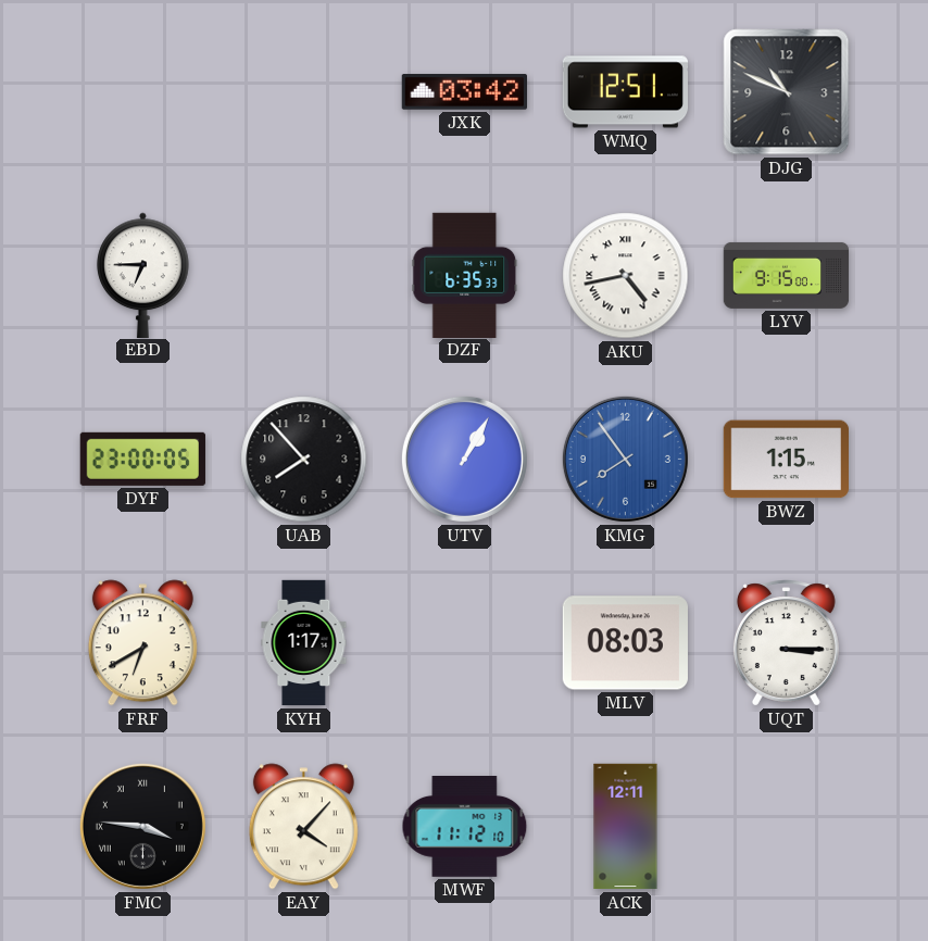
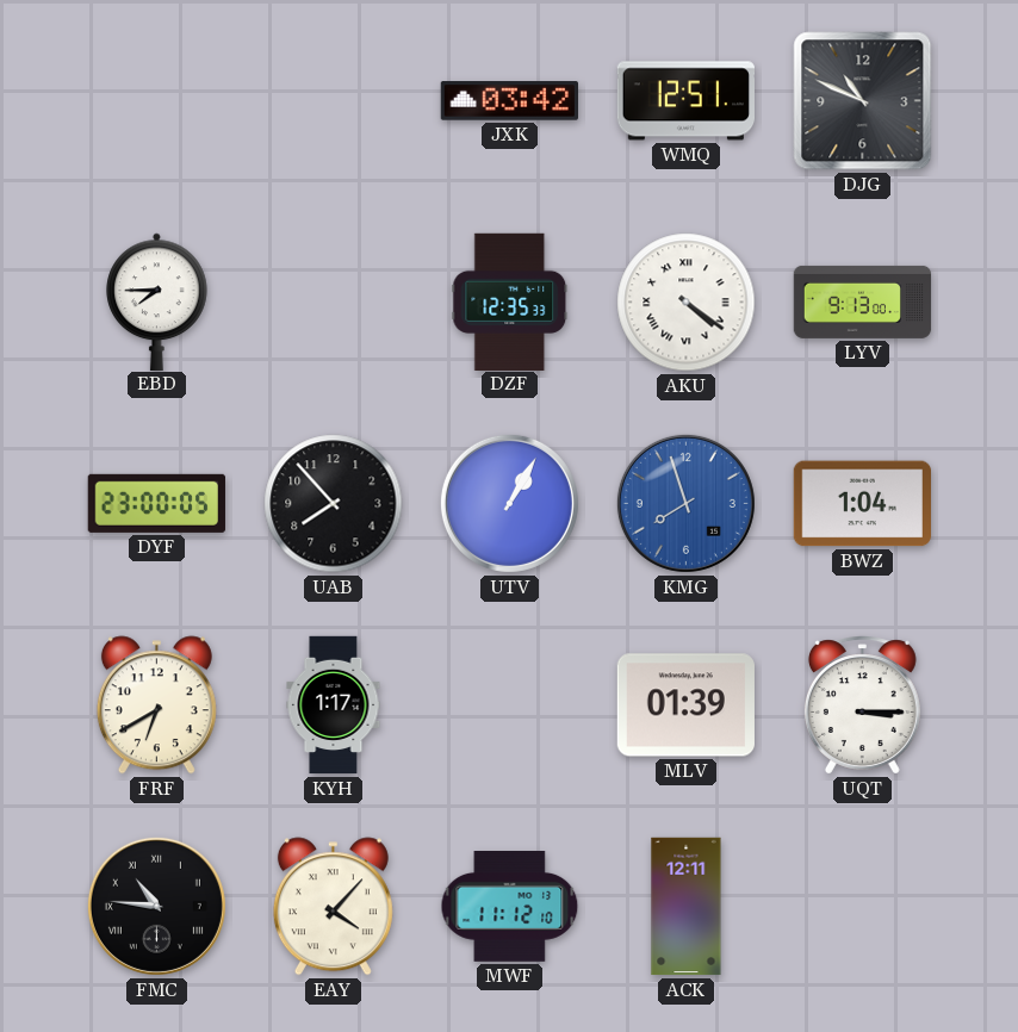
EBD: 6:45 -> 7:45 (157, 301)
DZF: 6:35 -> 12:35 (510, 301)
AKU: 4:43 -> 4:21 (687, 303)
LYV: 9:15 -> 9:13 (863, 301)
KMG: 7:54 -> 7:57 (685, 503)
BWZ: 1:15 -> 1:04 (862, 504)
MLV: 08:03 -> 01:39 (685, 705)
FMC: 3:46 -> 10:46 (156, 906)
